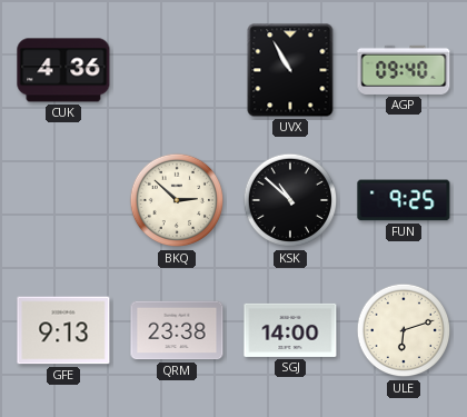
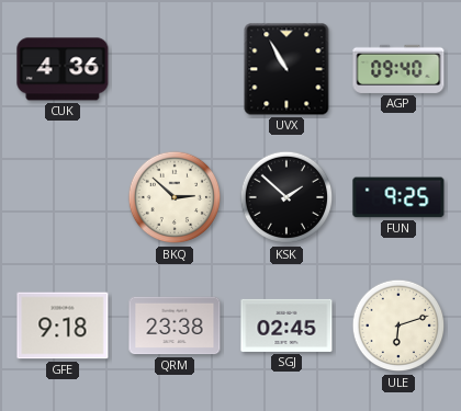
KSK: 10:52 -> 1:52 (286, 197)
GFE: 9:13 -> 9:18 (63, 326)
SGJ: 14:00 -> 02:45 (286, 326)
